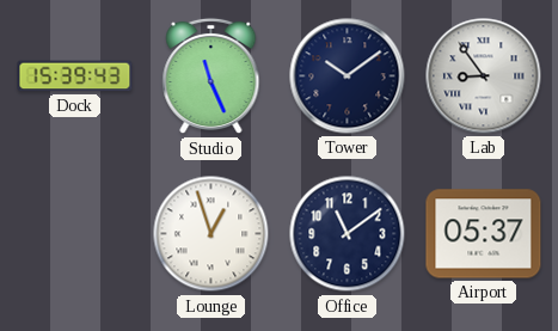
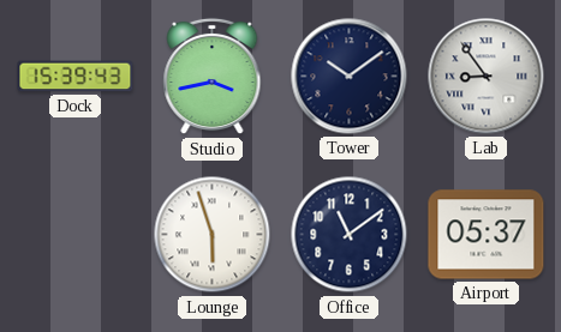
Studio: 11:26 -> 3:43 (213, 77)
Lounge: 12:57 -> 5:57 (213, 235)
